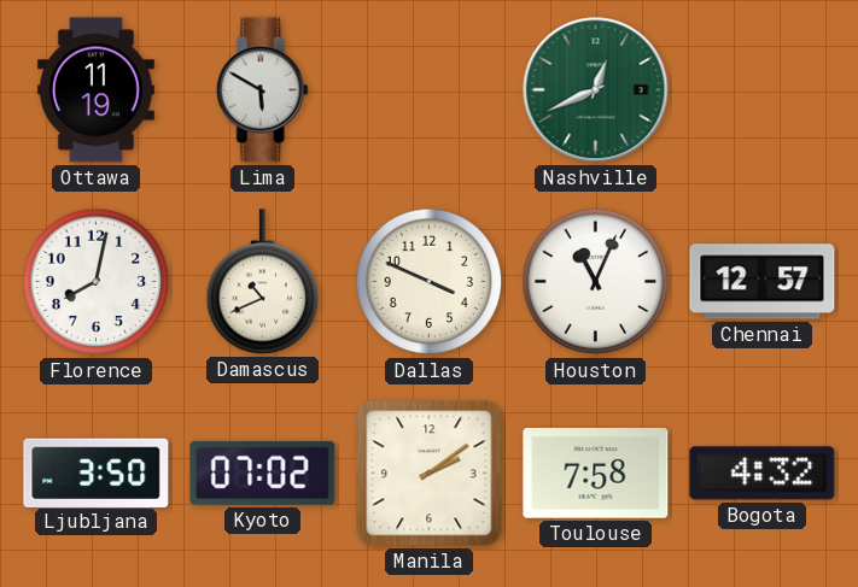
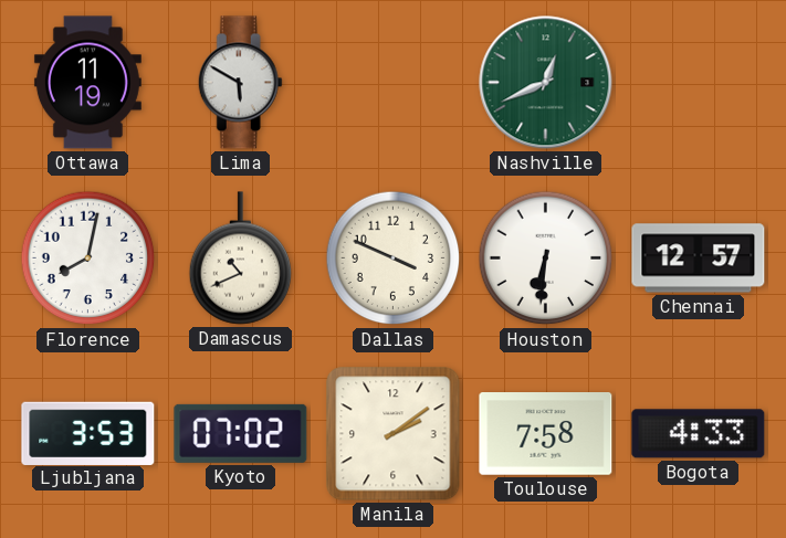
Houston: 11:04 -> 6:31 (546, 259)
Ljubljana: 3:50 -> 3:53 (88, 433)
Bogota: 4:32 -> 4:33 (699, 434)
